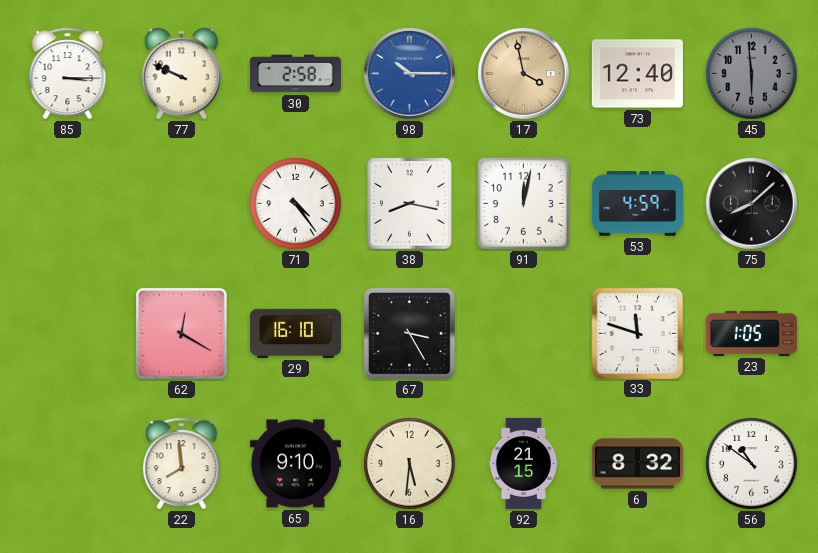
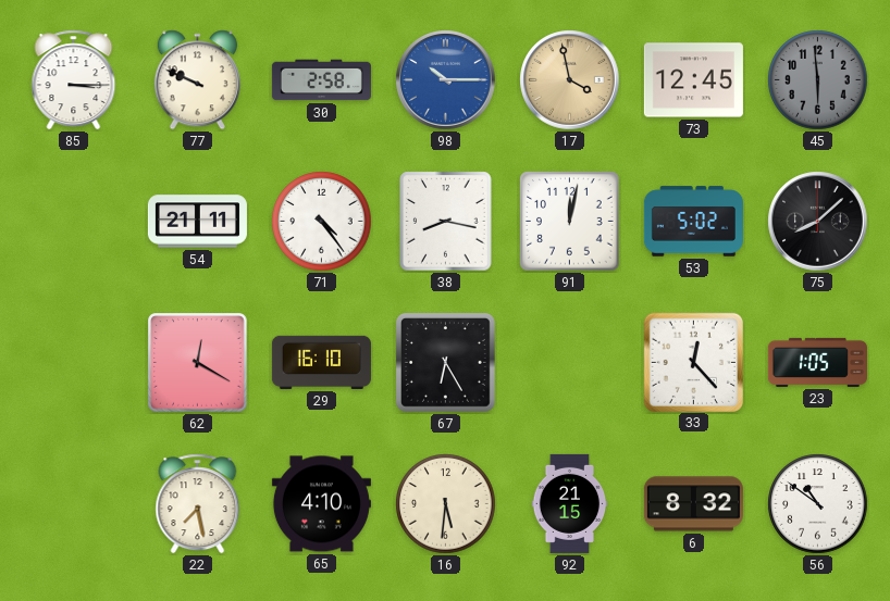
73: 12:40 -> 12:45 (693, 80)
54: none -> 21:11 (197, 222)
53: 4:59 -> 5:02 (693, 222)
67: 3:25 -> 6:25 (446, 363)
33: 11:48 -> 12:23 (693, 362)
22: 7:59 -> 7:28 (198, 504)
65: 9:10 -> 4:10 (321, 504)
